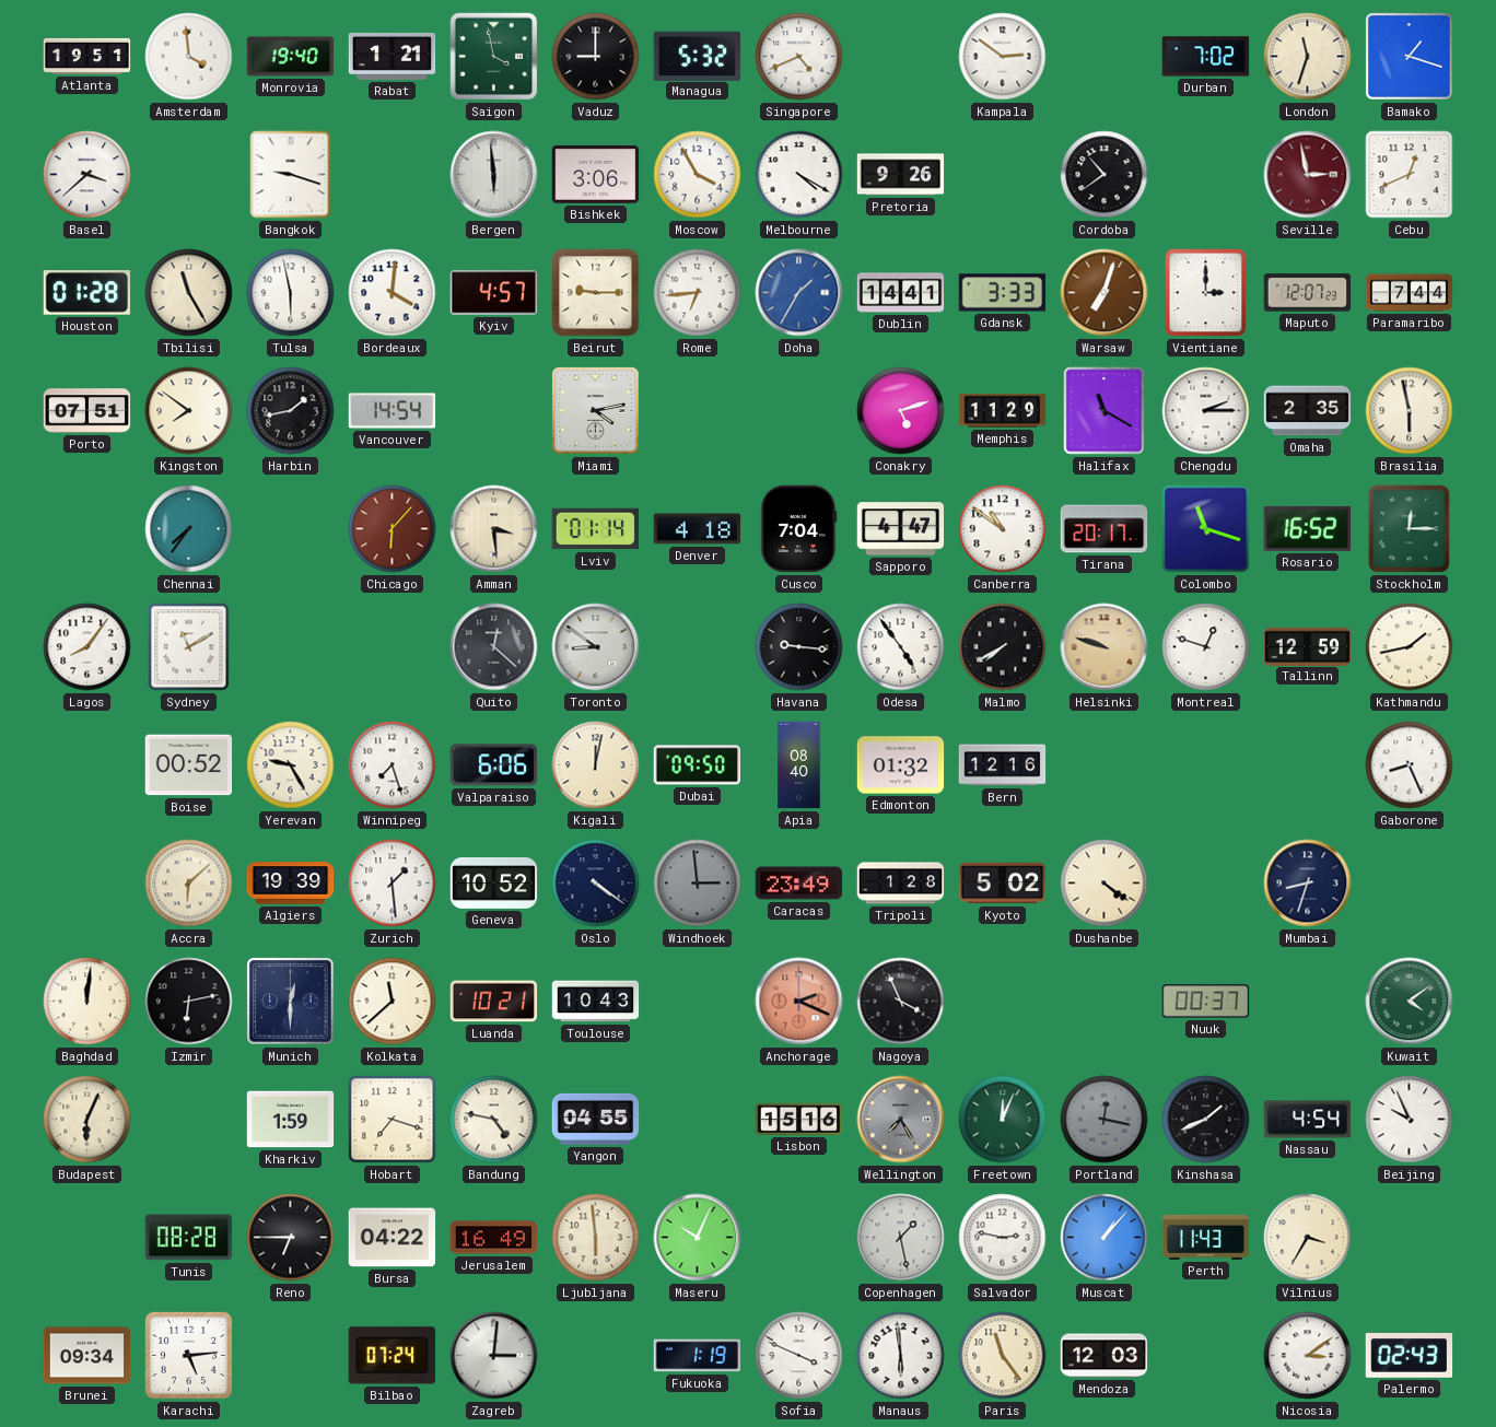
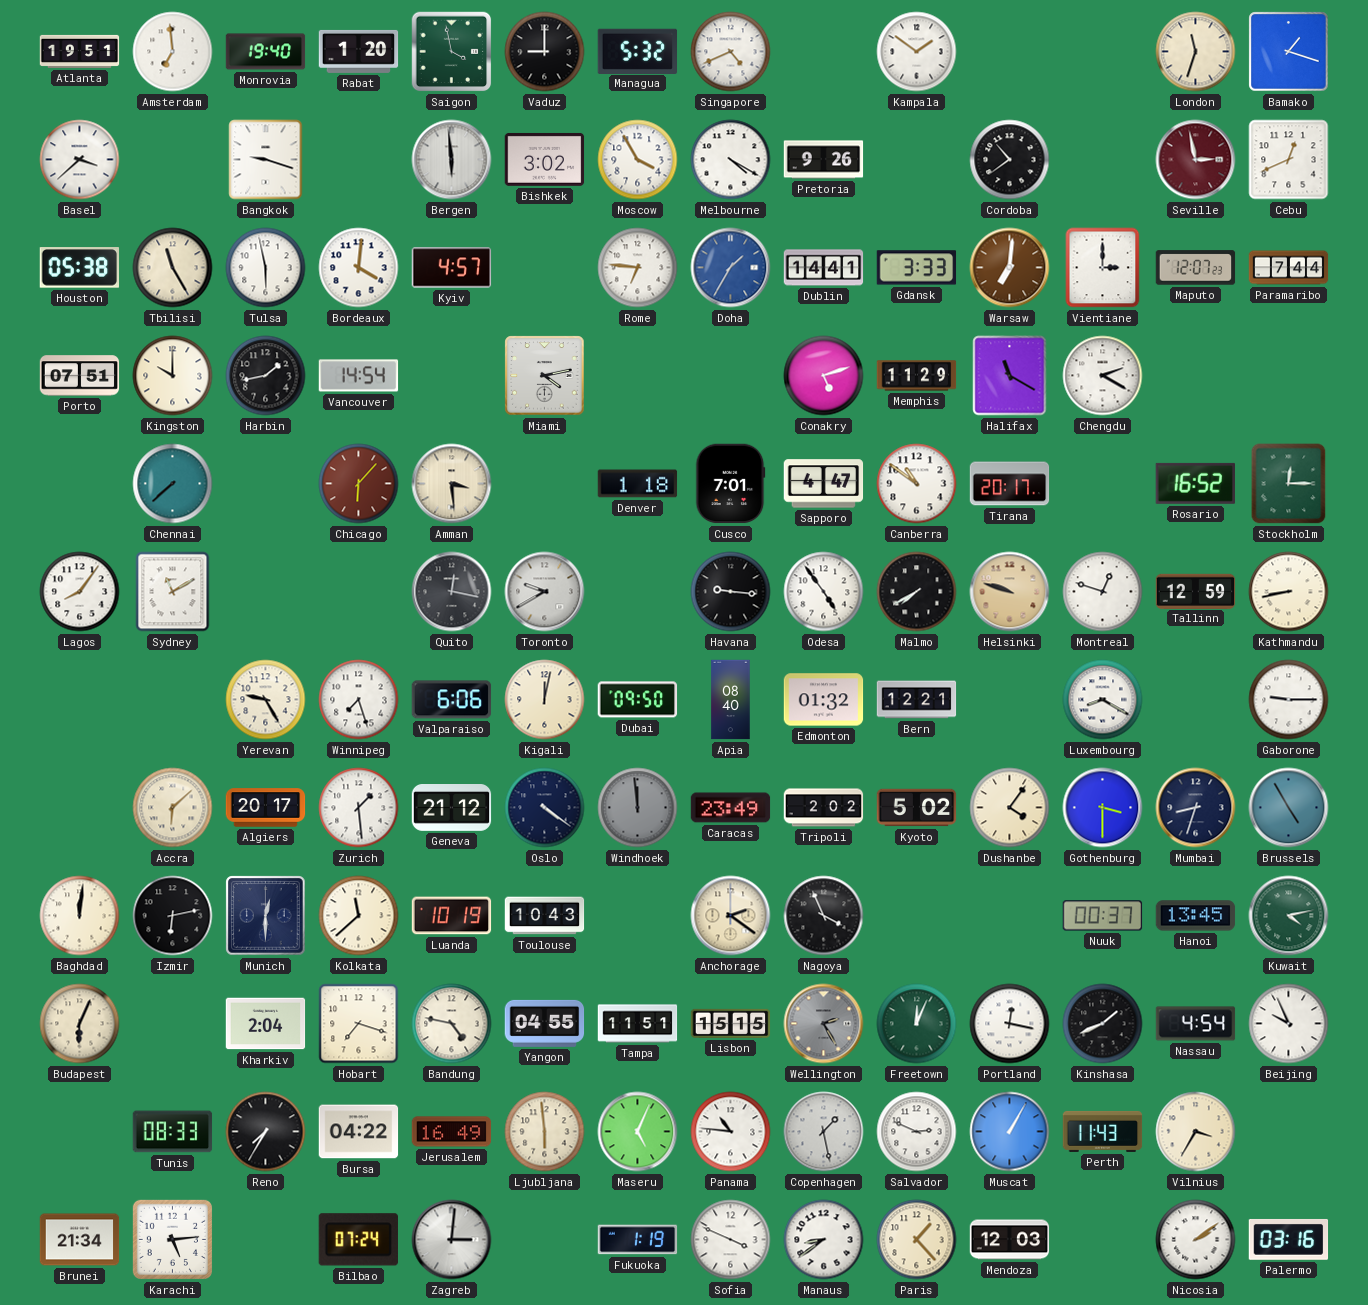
Amsterdam: 3:59 -> 6:59 (173, 52)
Rabat: 1:21 -> 1:20 (359, 51)
Kampala: 2:51 -> 1:51 (917, 52)
Durban: 7:02 -> none (1206, 57)
Bishkek: 3:06 -> 3:02 (545, 159)
Houston: 01:28 -> 05:38 (80, 268)
Beirut: 9:15 -> none (596, 293)
Rome: 6:44 -> 6:46 (638, 268)
Warsaw: 7:03 -> 7:01 (1010, 268)
Kingston: 7:51 -> 10:00 (173, 376)
Chengdu: 2:15 -> 2:20 (1103, 376)
Omaha: 2:35 -> none (1308, 411)
Brasilia: 5:58 -> none (1410, 411)
Chennai: 7:36 -> 7:38 (173, 484)
Lviv: 01:14 -> none (596, 529)
Denver: 4:18 -> 1:18 (638, 484)
Cusco: 7:04 -> 7:01 (730, 484)
Colombo: 11:18 -> none (1206, 529)
Quito: 12:22 -> 12:17 (452, 592)
Toronto: 8:51 -> 9:40 (545, 592)
Kathmandu: 1:43 -> 8:43 (1289, 592)
Boise: 00:52 -> none (189, 765)
Bern: 12:16 -> 12:21 (917, 700)
Luxembourg: none -> 8:20 (1103, 700)
Gaborone: 8:26 -> 9:15 (1289, 700)
Algiers: 19:39 -> 20:17 (266, 808)
Geneva: 10:52 -> 21:12 (452, 808)
Windhoek: 2:59 -> 11:59 (638, 808)
Tripoli: 1:28 -> 2:02 (824, 808)
Dushanbe: 4:21 -> 4:06 (1010, 808)
Gothenburg: none -> 3:30 (1103, 808)
Brussels: none -> 4:55 (1289, 808)
Luanda: 10:21 -> 10:19 (452, 916)
Anchorage: 2:19 -> 2:21 (731, 916)
Anchorage dial: salmon -> cream (731, 916)
Hanoi: none -> 13:45 (1196, 916)
Kuwait: 4:09 -> 4:13 (1289, 916)
Kharkiv: 1:59 -> 2:04 (266, 1024)
Tampa: none -> 11:51 (638, 1024)
Lisbon: 15:16 -> 15:15 (731, 1023)
Wellington: 7:25 -> 2:25 (824, 1024)
Portland dial: grey -> white (1010, 1024)
Tunis: 08:28 -> 08:33 (173, 1132)
Reno: 6:45 -> 7:35 (266, 1132)
Maseru: 10:04 -> 5:04 (638, 1132)
Panama: none -> 10:46 (731, 1132)
Salvador: 2:47 -> 2:49 (917, 1132)
Muscat: 1:07 -> 1:05 (1010, 1132)
Brunei: 09:34 -> 21:34 (80, 1240)
Manaus: 5:59 -> 8:39 (824, 1240)
Paris: 11:24 -> 1:23 (917, 1240)
Nicosia: 3:09 -> 2:09 (1196, 1240)
Palermo: 02:43 -> 03:16 (1289, 1239)
